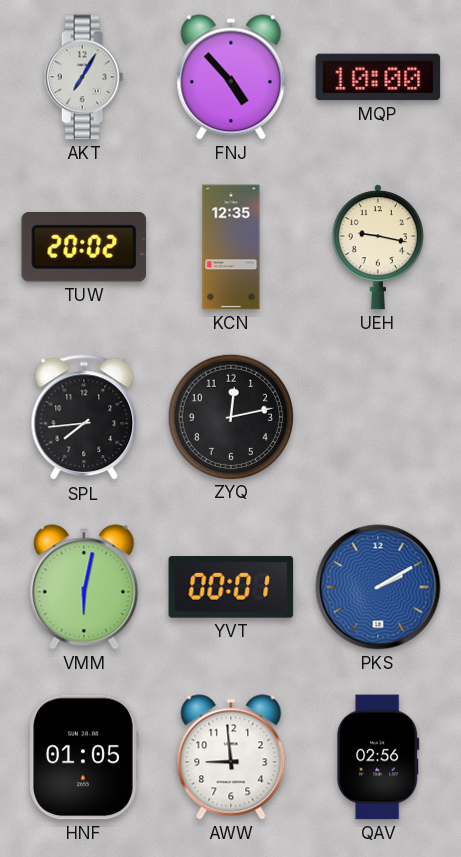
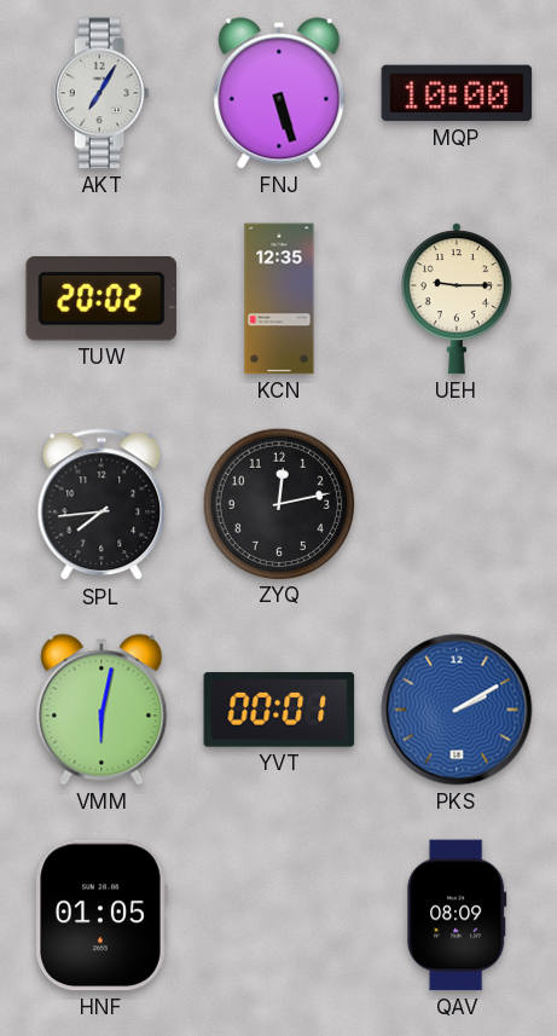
FNJ: 4:53 -> 5:27 (279, 93)
UEH: 9:17 -> 9:15 (457, 299)
AWW: 8:59 -> none (231, 757)
QAV: 02:56 -> 08:09 (457, 915)
